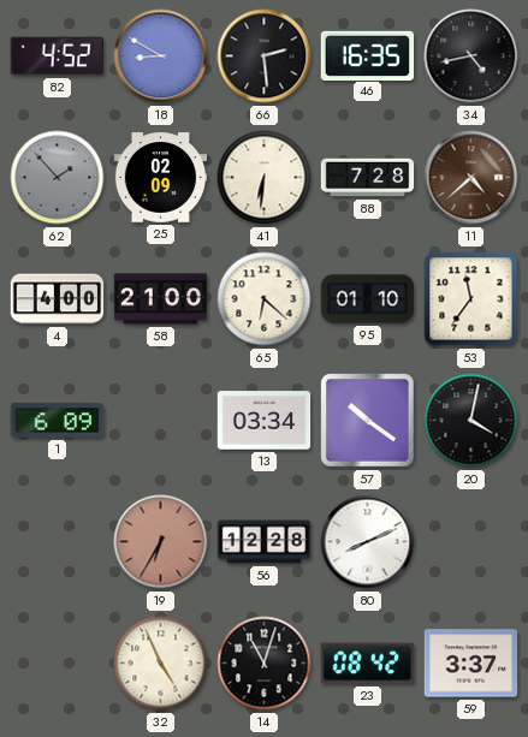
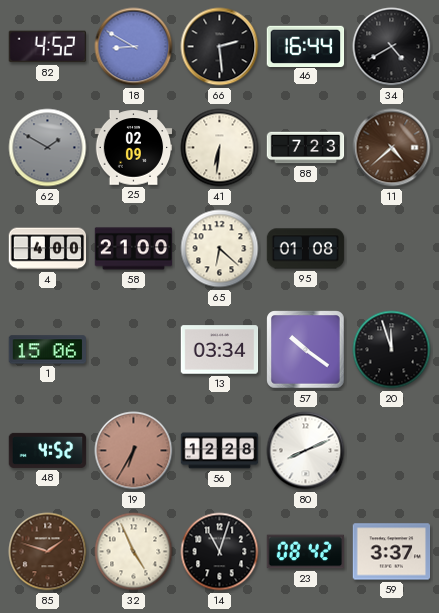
46: 16:35 -> 16:44 (306, 46)
34: 4:43 -> 4:40 (392, 47)
62: 1:53 -> 1:50 (48, 148)
88: 7:28 -> 7:23 (306, 148)
95: 01:10 -> 01:08 (306, 249)
53: 11:36 -> none (471, 299)
1: 6:09 -> 15:06 (47, 350)
20: 4:02 -> 11:57 (392, 350)
48: none -> 4:52 (48, 450)
85: none -> 1:48 (48, 552)
